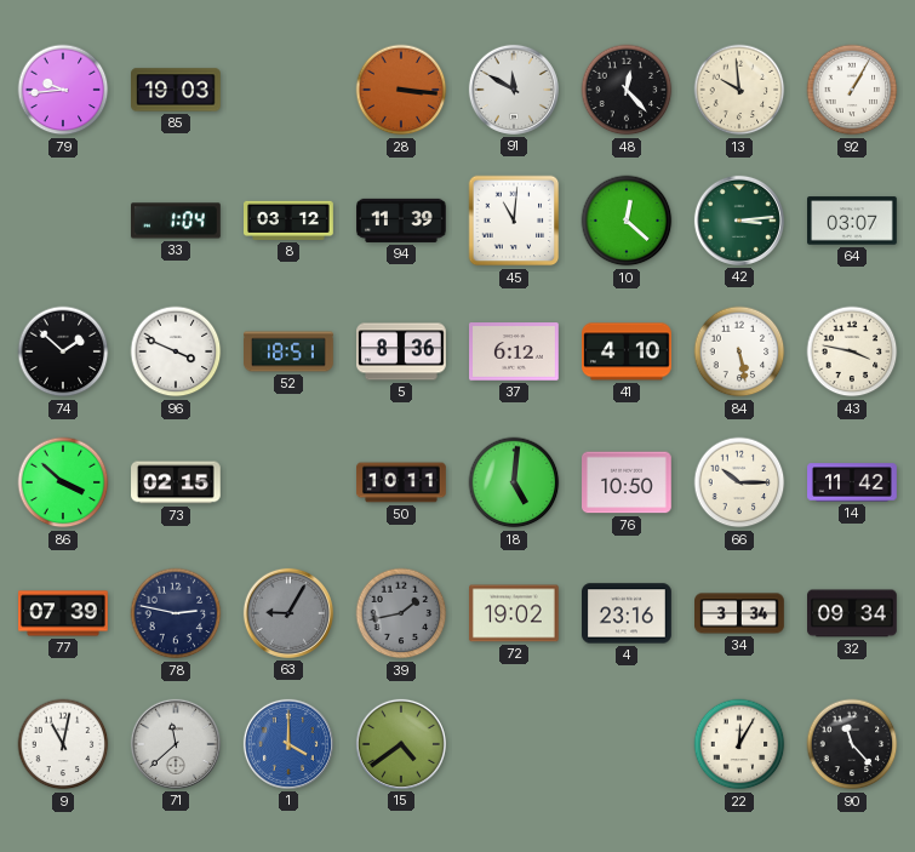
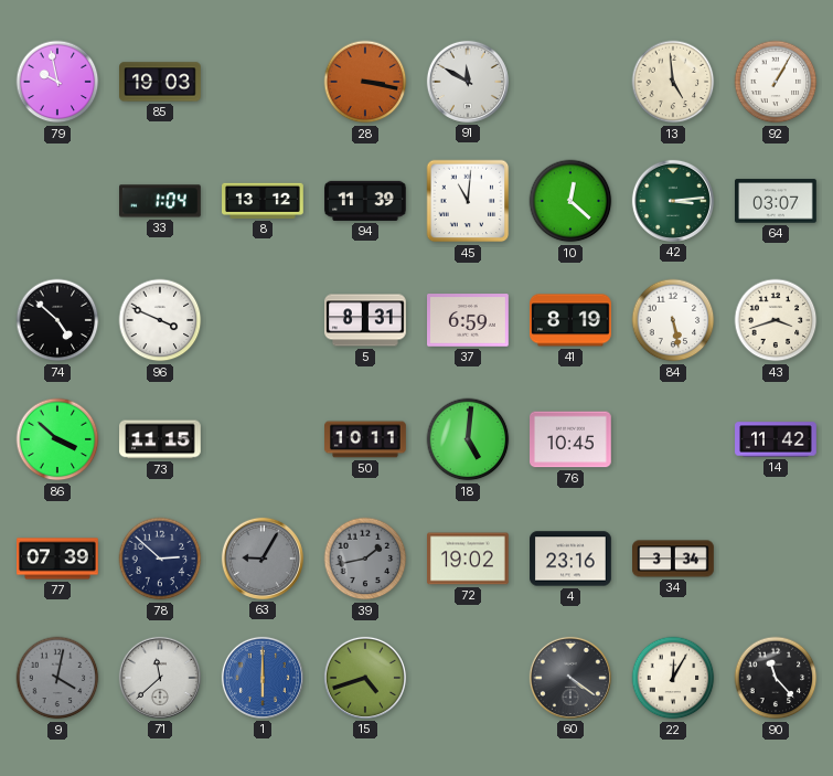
79: 9:44 -> 9:58 (57, 82)
28: 3:16 -> 3:17 (365, 82)
48: 12:23 -> none (627, 90)
13: 9:59 -> 4:59 (673, 82)
8: 03:12 -> 13:12 (264, 201)
74: 1:52 -> 4:52 (57, 320)
52: 18:51 -> none (290, 351)
5: 8:36 -> 8:31 (366, 320)
37: 6:12 -> 6:59 (469, 320)
41: 4:10 -> 8:19 (572, 320)
43: 3:47 -> 3:42 (776, 320)
73: 02:15 -> 11:15 (161, 439)
76: 10:50 -> 10:45 (572, 439)
66: 10:15 -> none (739, 482)
78: 2:47 -> 2:52 (160, 559)
32: 09:34 -> none (853, 613)
9: 11:02 -> 4:02 (57, 678)
9 dial: white -> grey (57, 678)
1: 4:00 -> 6:00 (263, 678)
15: 4:39 -> 4:42 (365, 678)
60: none -> 4:21 (570, 678)
